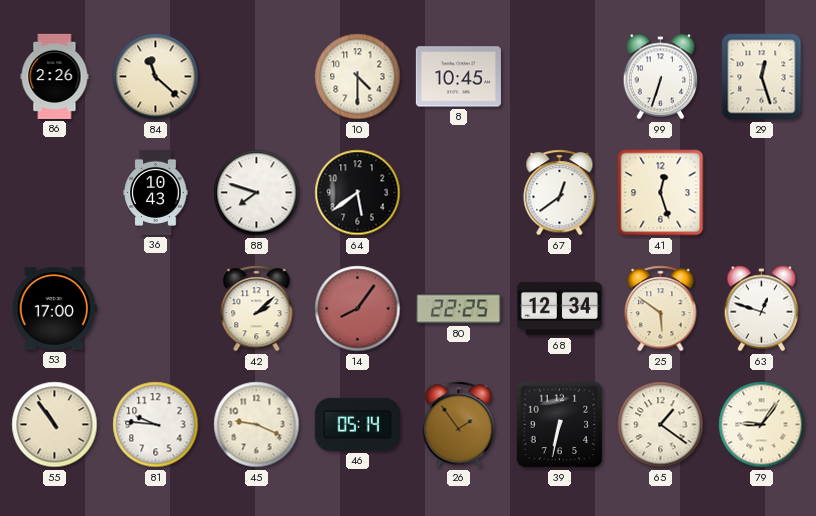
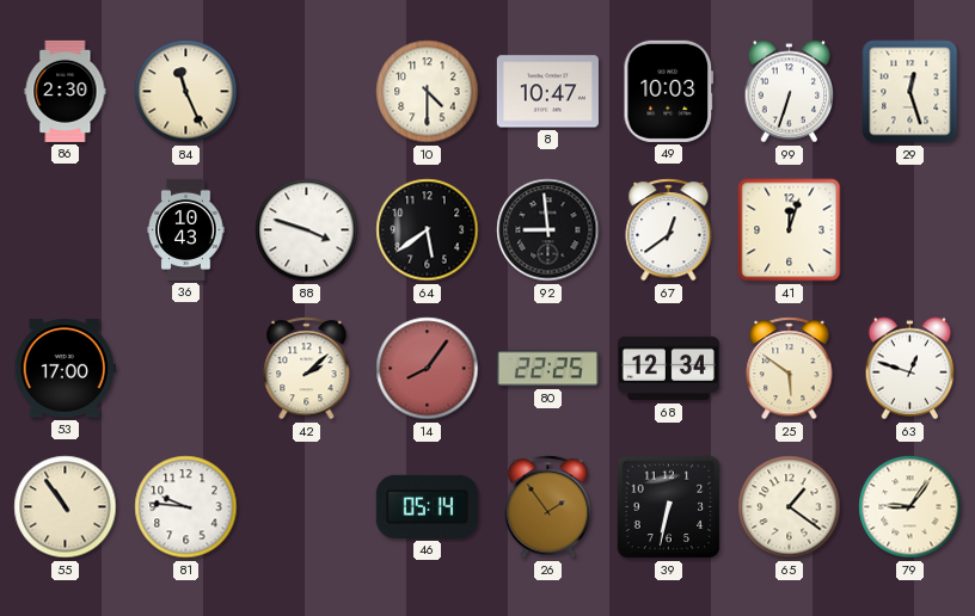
86: 2:26 -> 2:30 (66, 91)
84: 11:22 -> 11:26 (186, 92)
8: 10:45 -> 10:47 (547, 92)
49: none -> 10:03 (669, 91)
88: 7:48 -> 3:48 (307, 230)
92: none -> 8:59 (548, 230)
41: 12:27 -> 12:03 (790, 230)
45: 9:19 -> none (257, 425)
